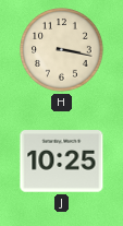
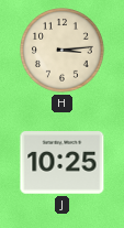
H: 3:17 -> 3:14 (63, 51)
